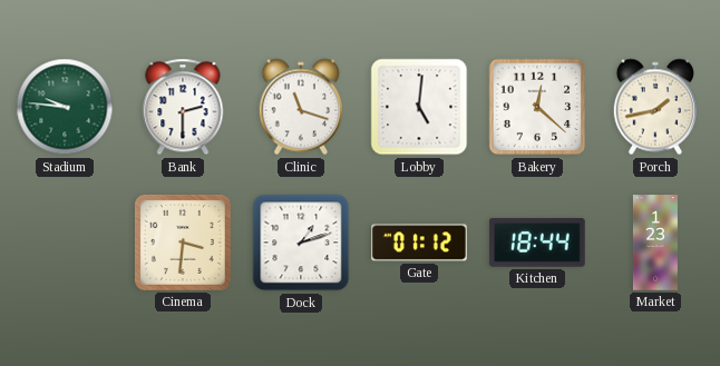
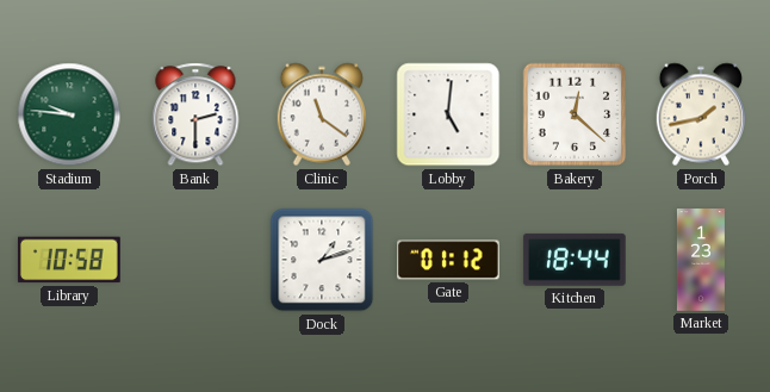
Clinic: 11:18 -> 11:21 (321, 114)
Library: none -> 10:58 (69, 260)
Cinema: 3:31 -> none (183, 243)
